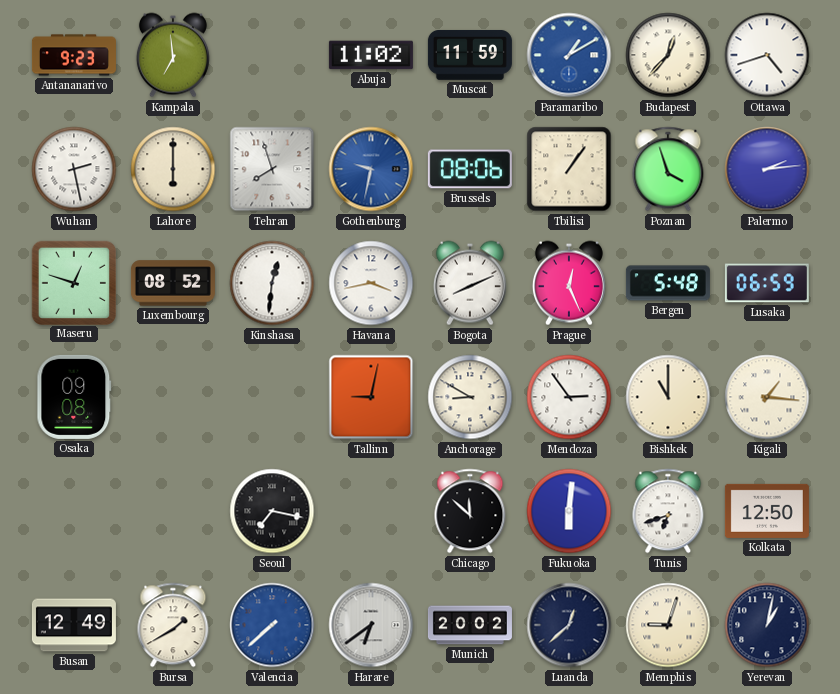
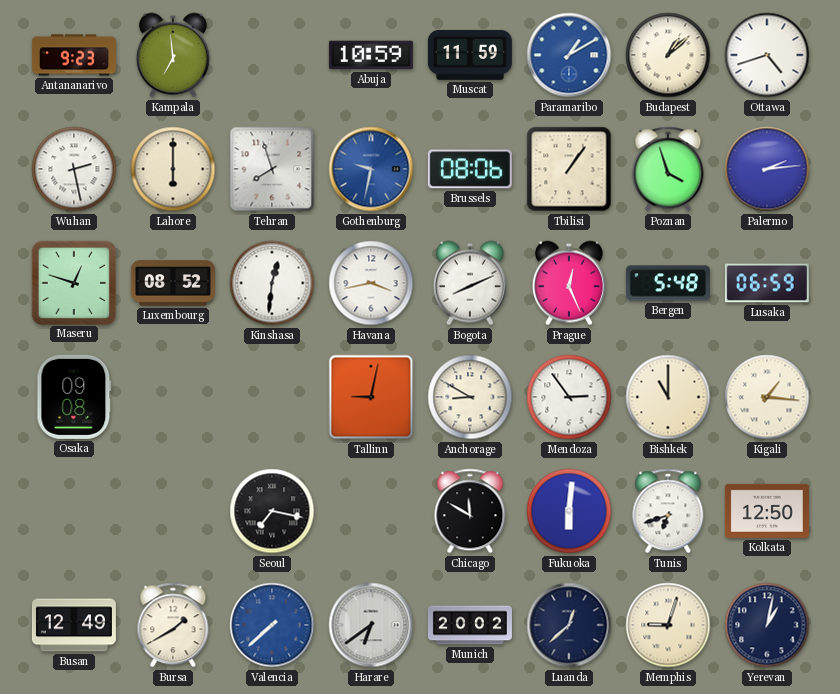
Abuja: 11:02 -> 10:59 (371, 55)
Budapest: 12:37 -> 1:08 (668, 55)
Chicago: 11:52 -> 11:50 (470, 511)
